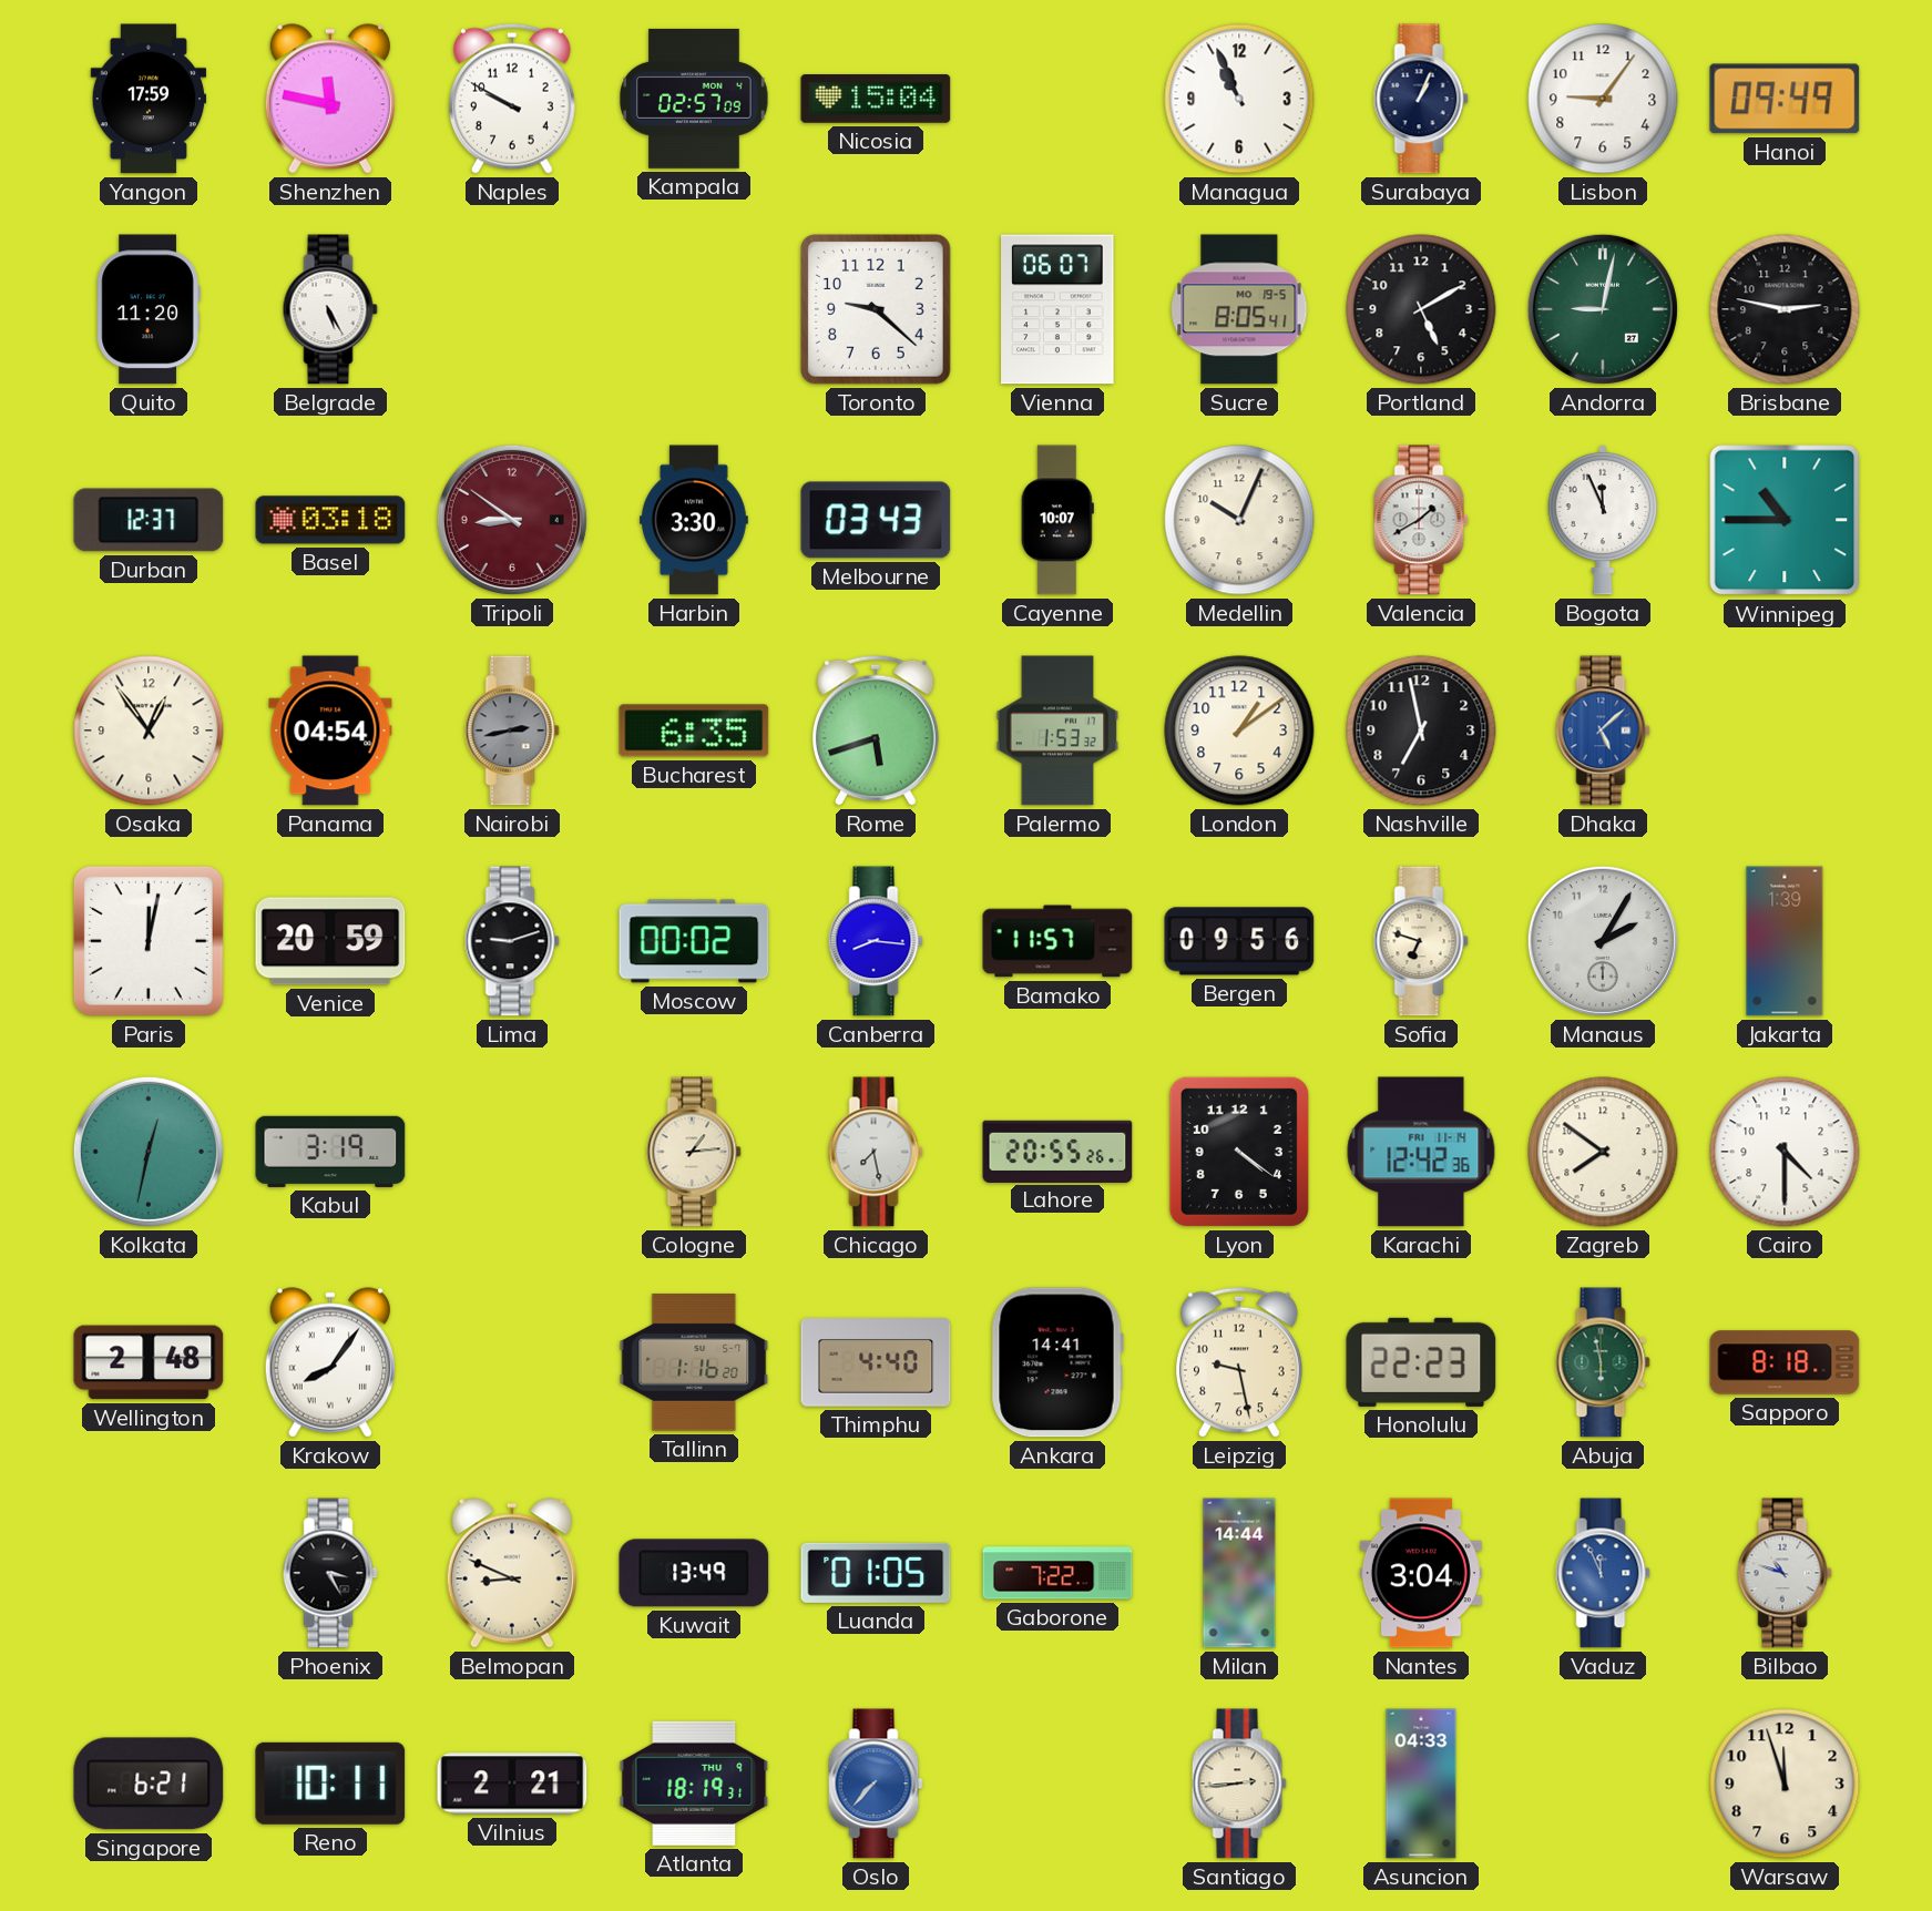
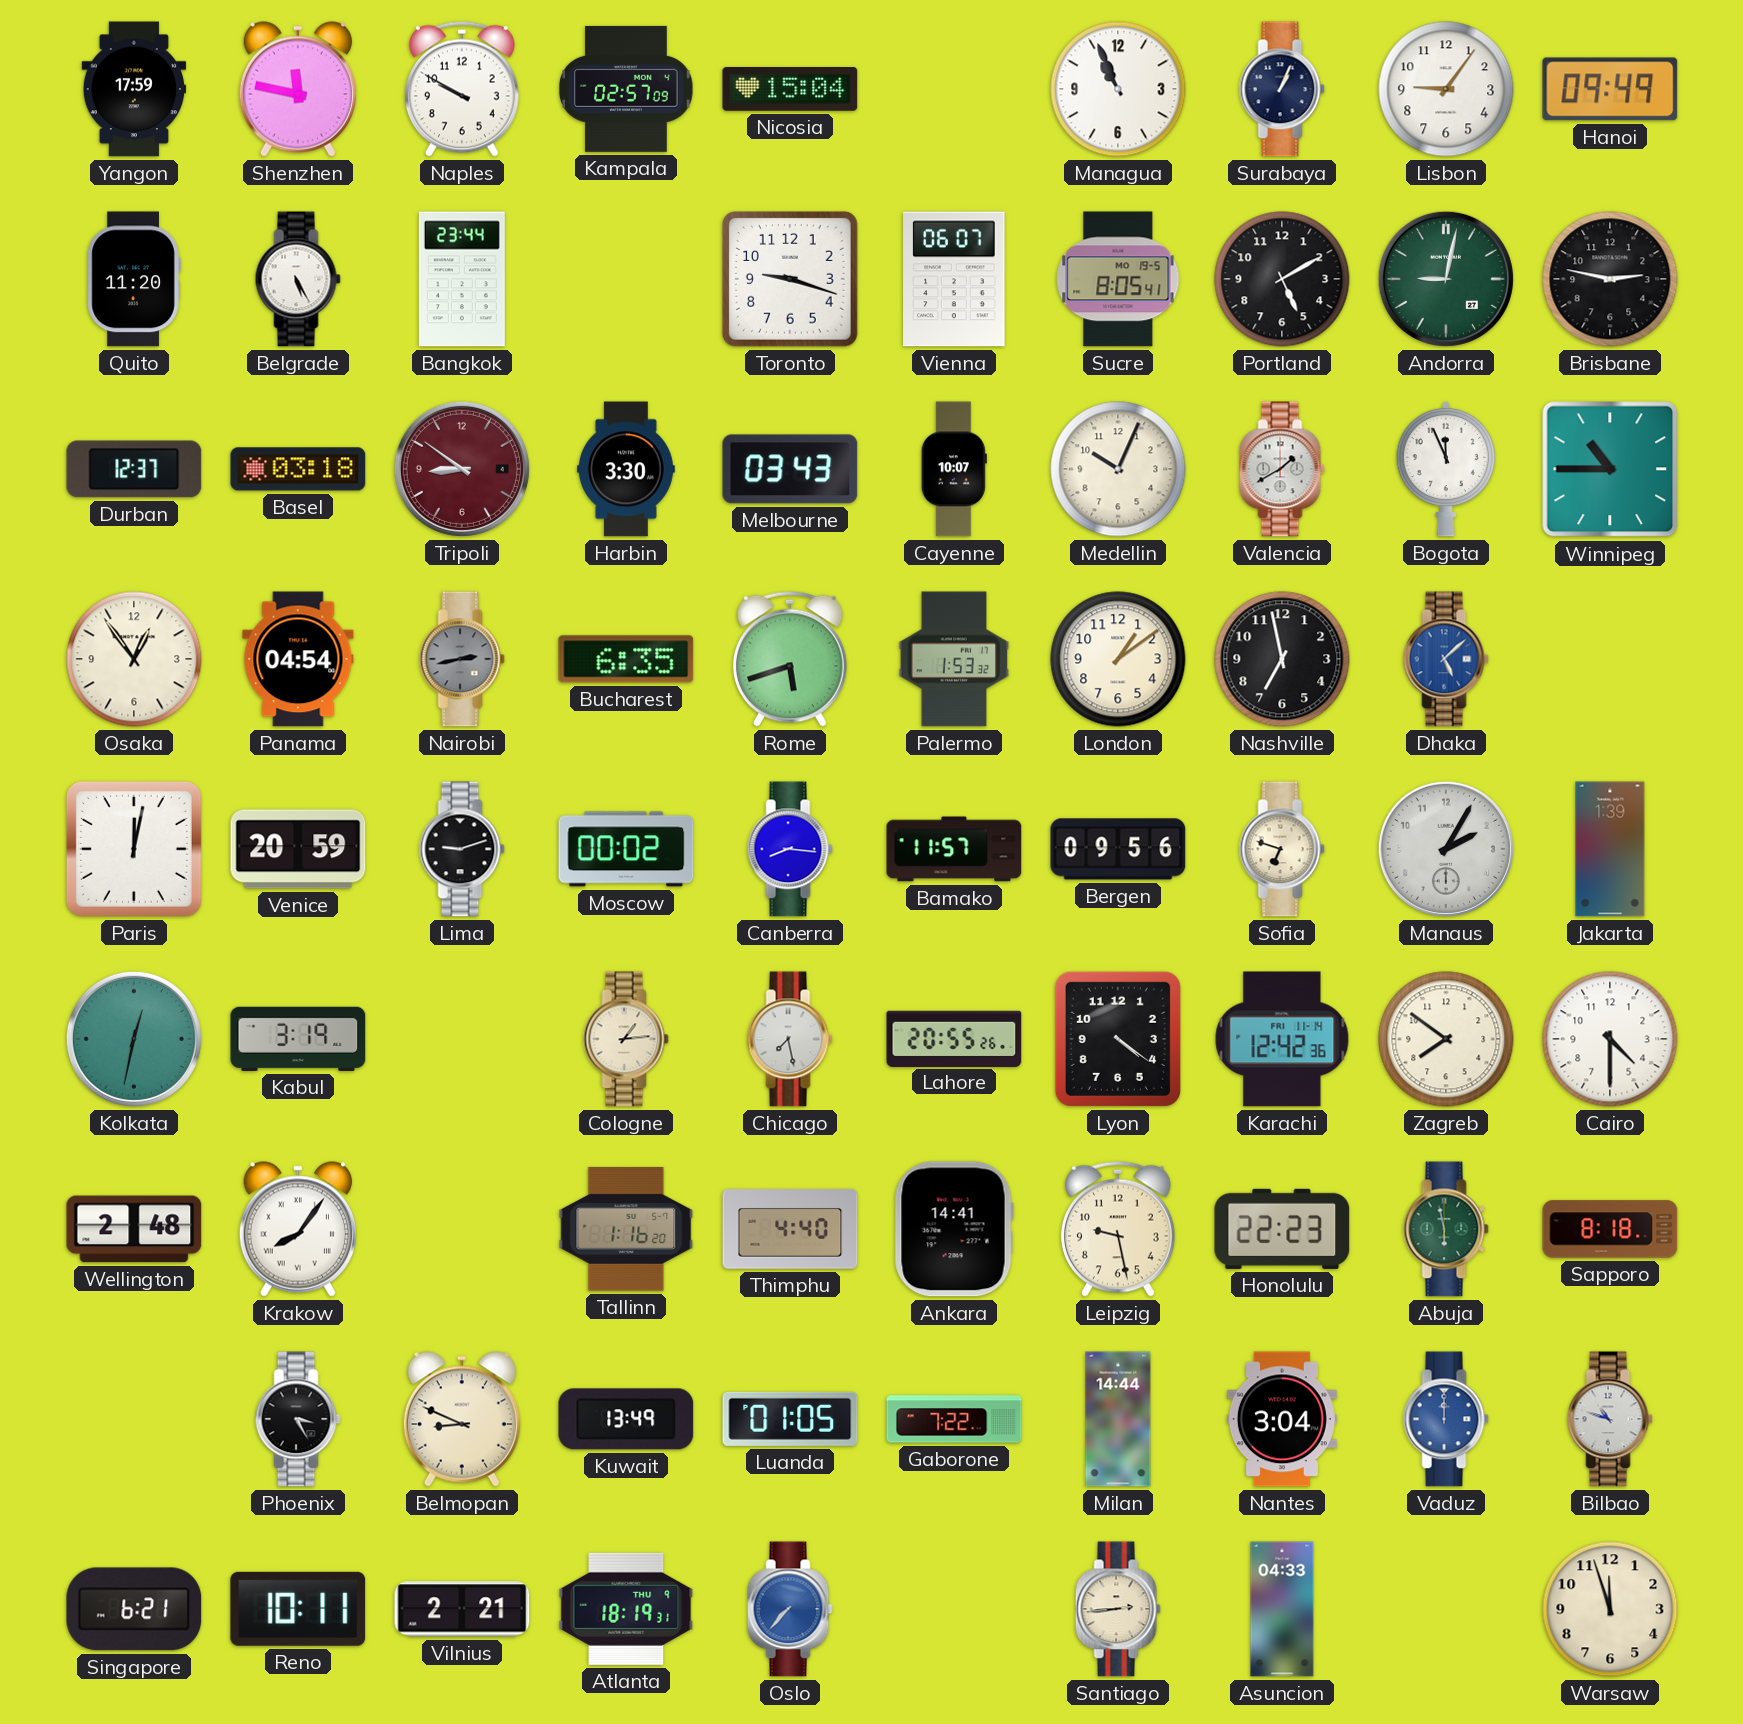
Bangkok: none -> 23:44 (462, 279)
Toronto: 9:22 -> 9:18 (790, 280)
Vaduz: 11:56 -> 12:00 (1446, 1419)
